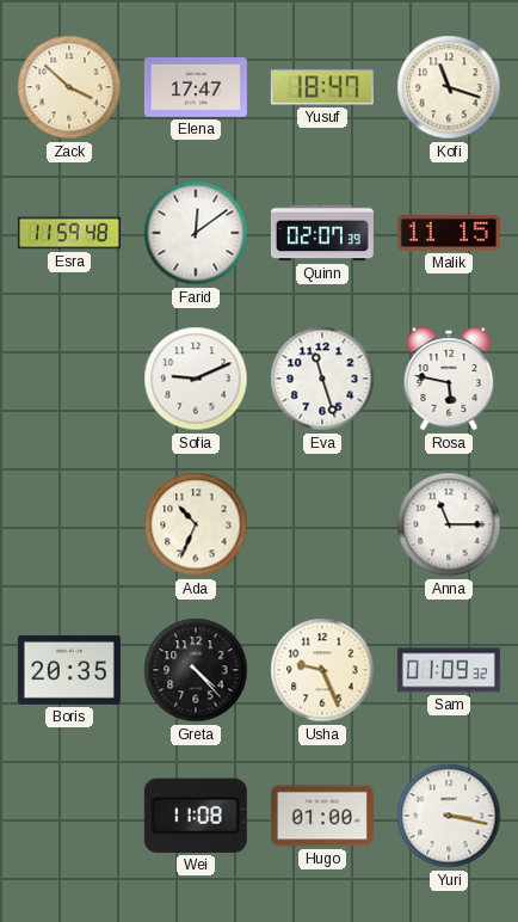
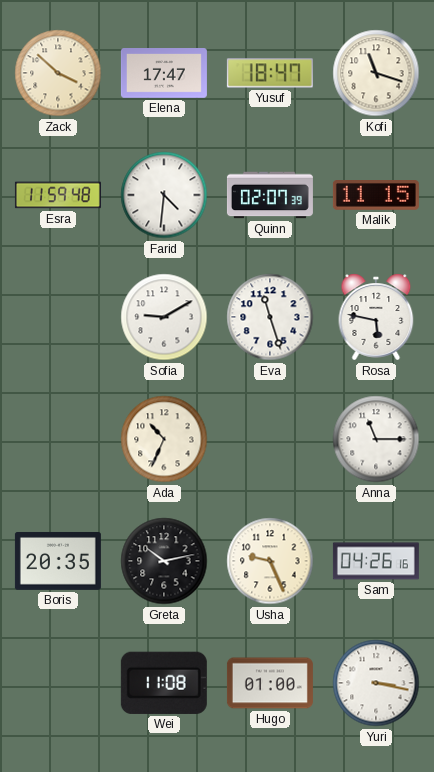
Farid: 12:09 -> 4:31 (164, 195)
Sofia: 9:11 -> 9:10 (164, 317)
Greta: 4:23 -> 10:13 (164, 561)
Sam: 01:09 -> 04:26 (376, 561)
